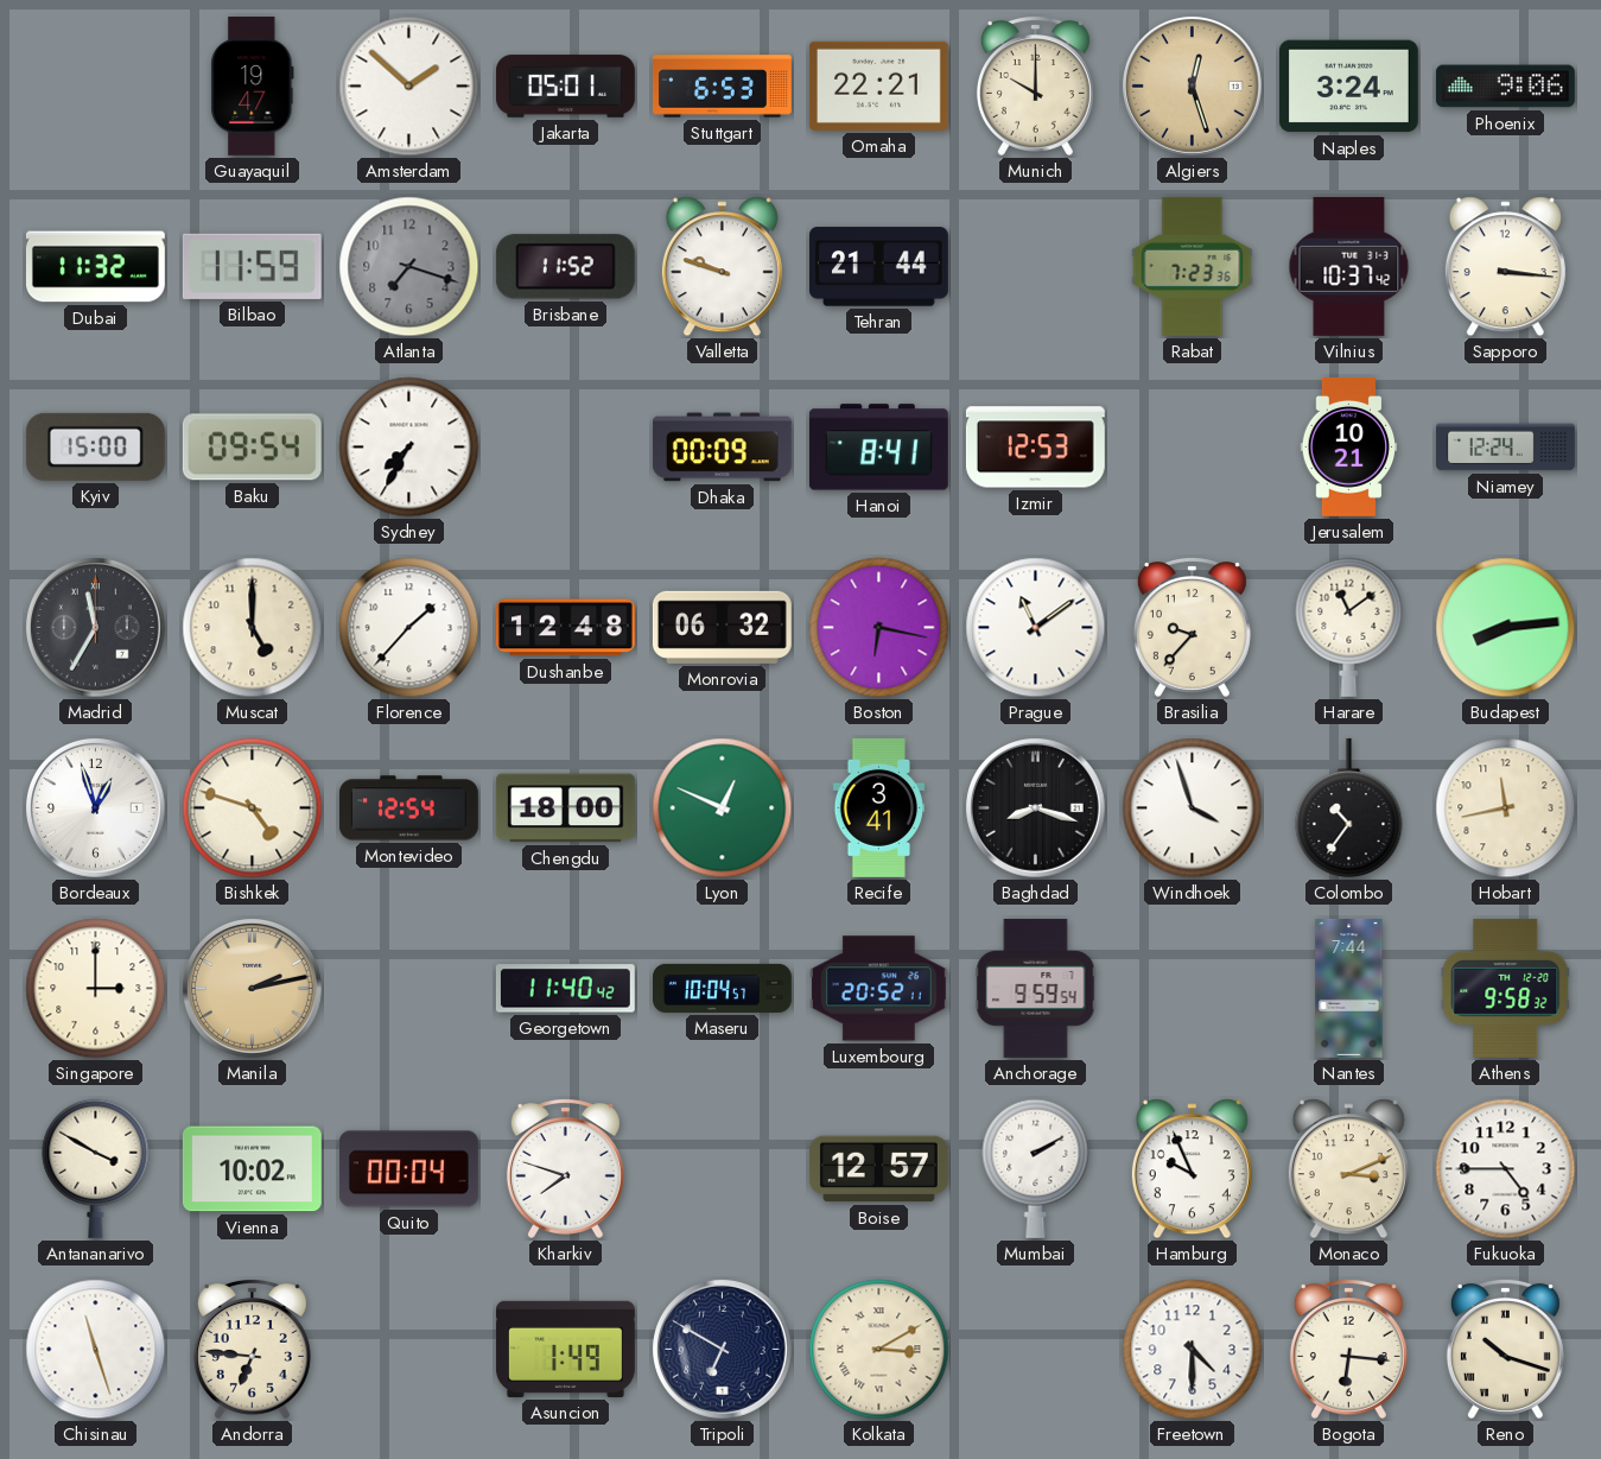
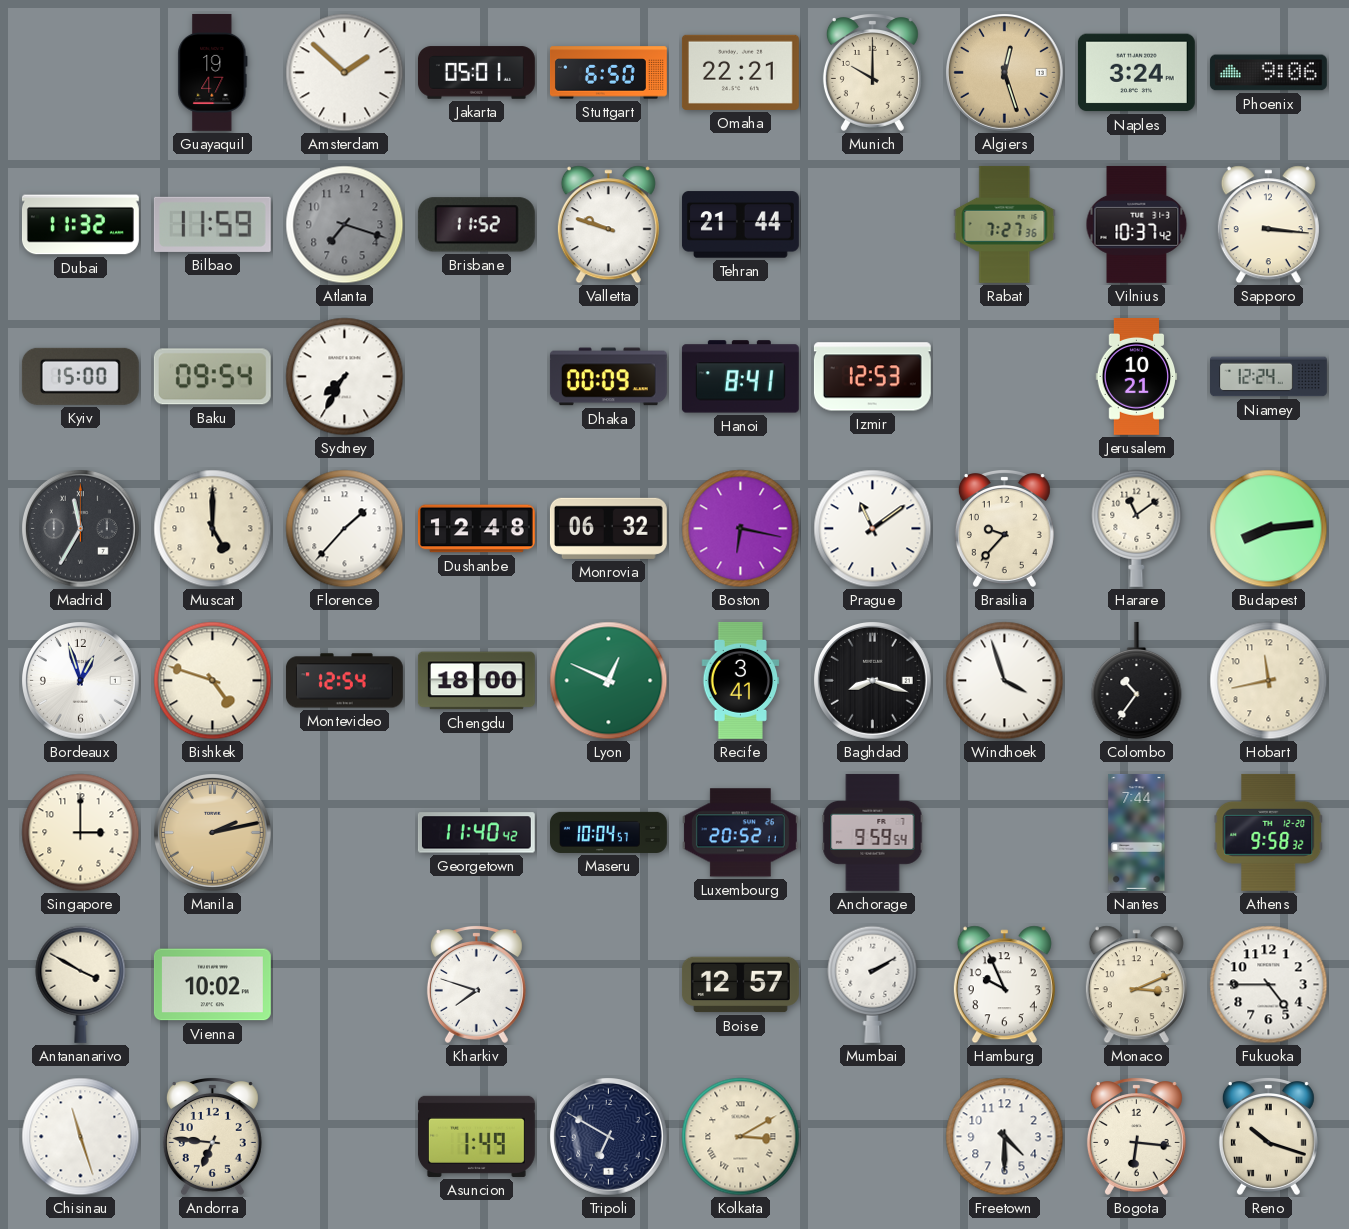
Stuttgart: 6:53 -> 6:50 (608, 73)
Rabat: 7:23 -> 7:27 (1005, 224)
Quito: 00:04 -> none (408, 1169)
